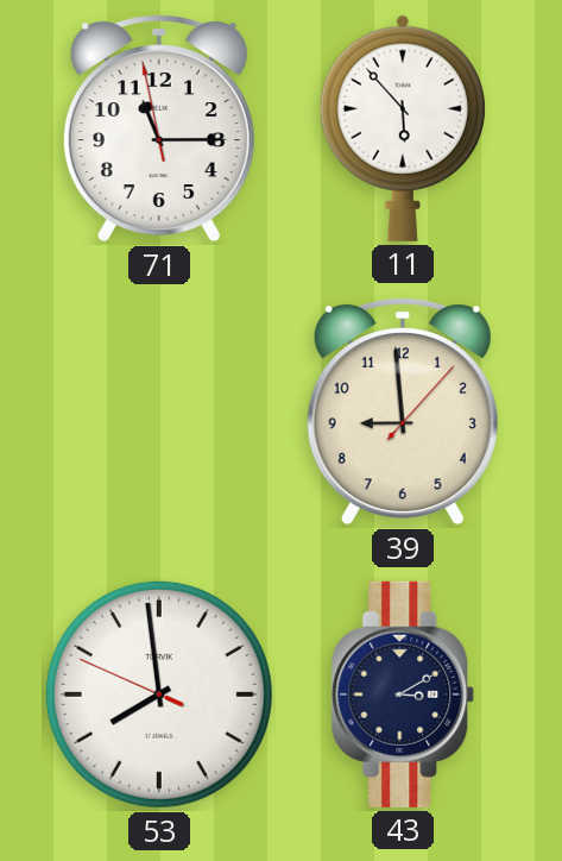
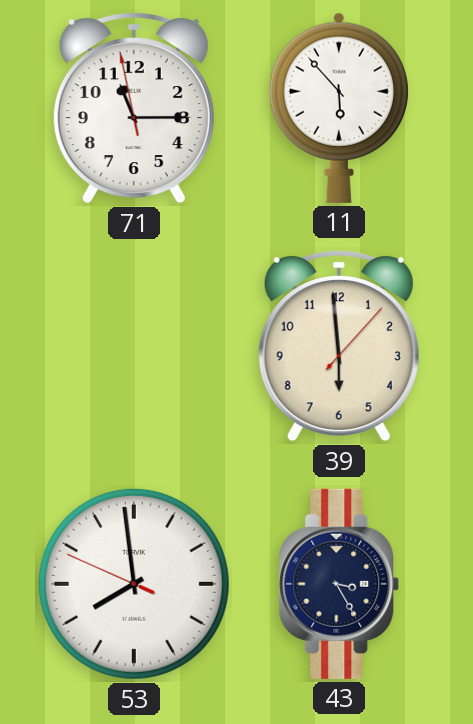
39: 8:59 -> 5:59 (339, 347)
43: 3:10 -> 3:25 (339, 584)
